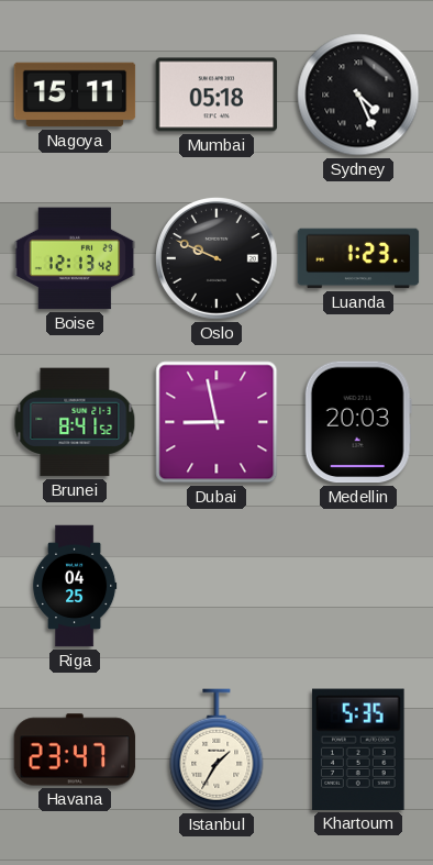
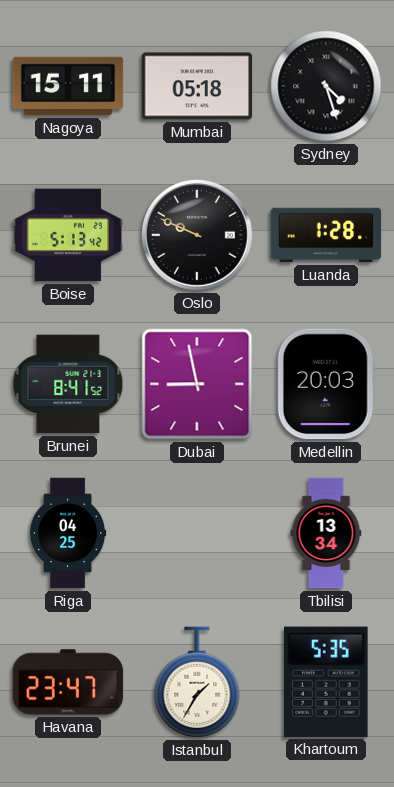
Sydney: 4:26 -> 4:27 (326, 86)
Boise: 12:13 -> 5:13 (68, 235)
Luanda: 1:23 -> 1:28 (326, 235)
Tbilisi: none -> 13:34 (326, 533)
